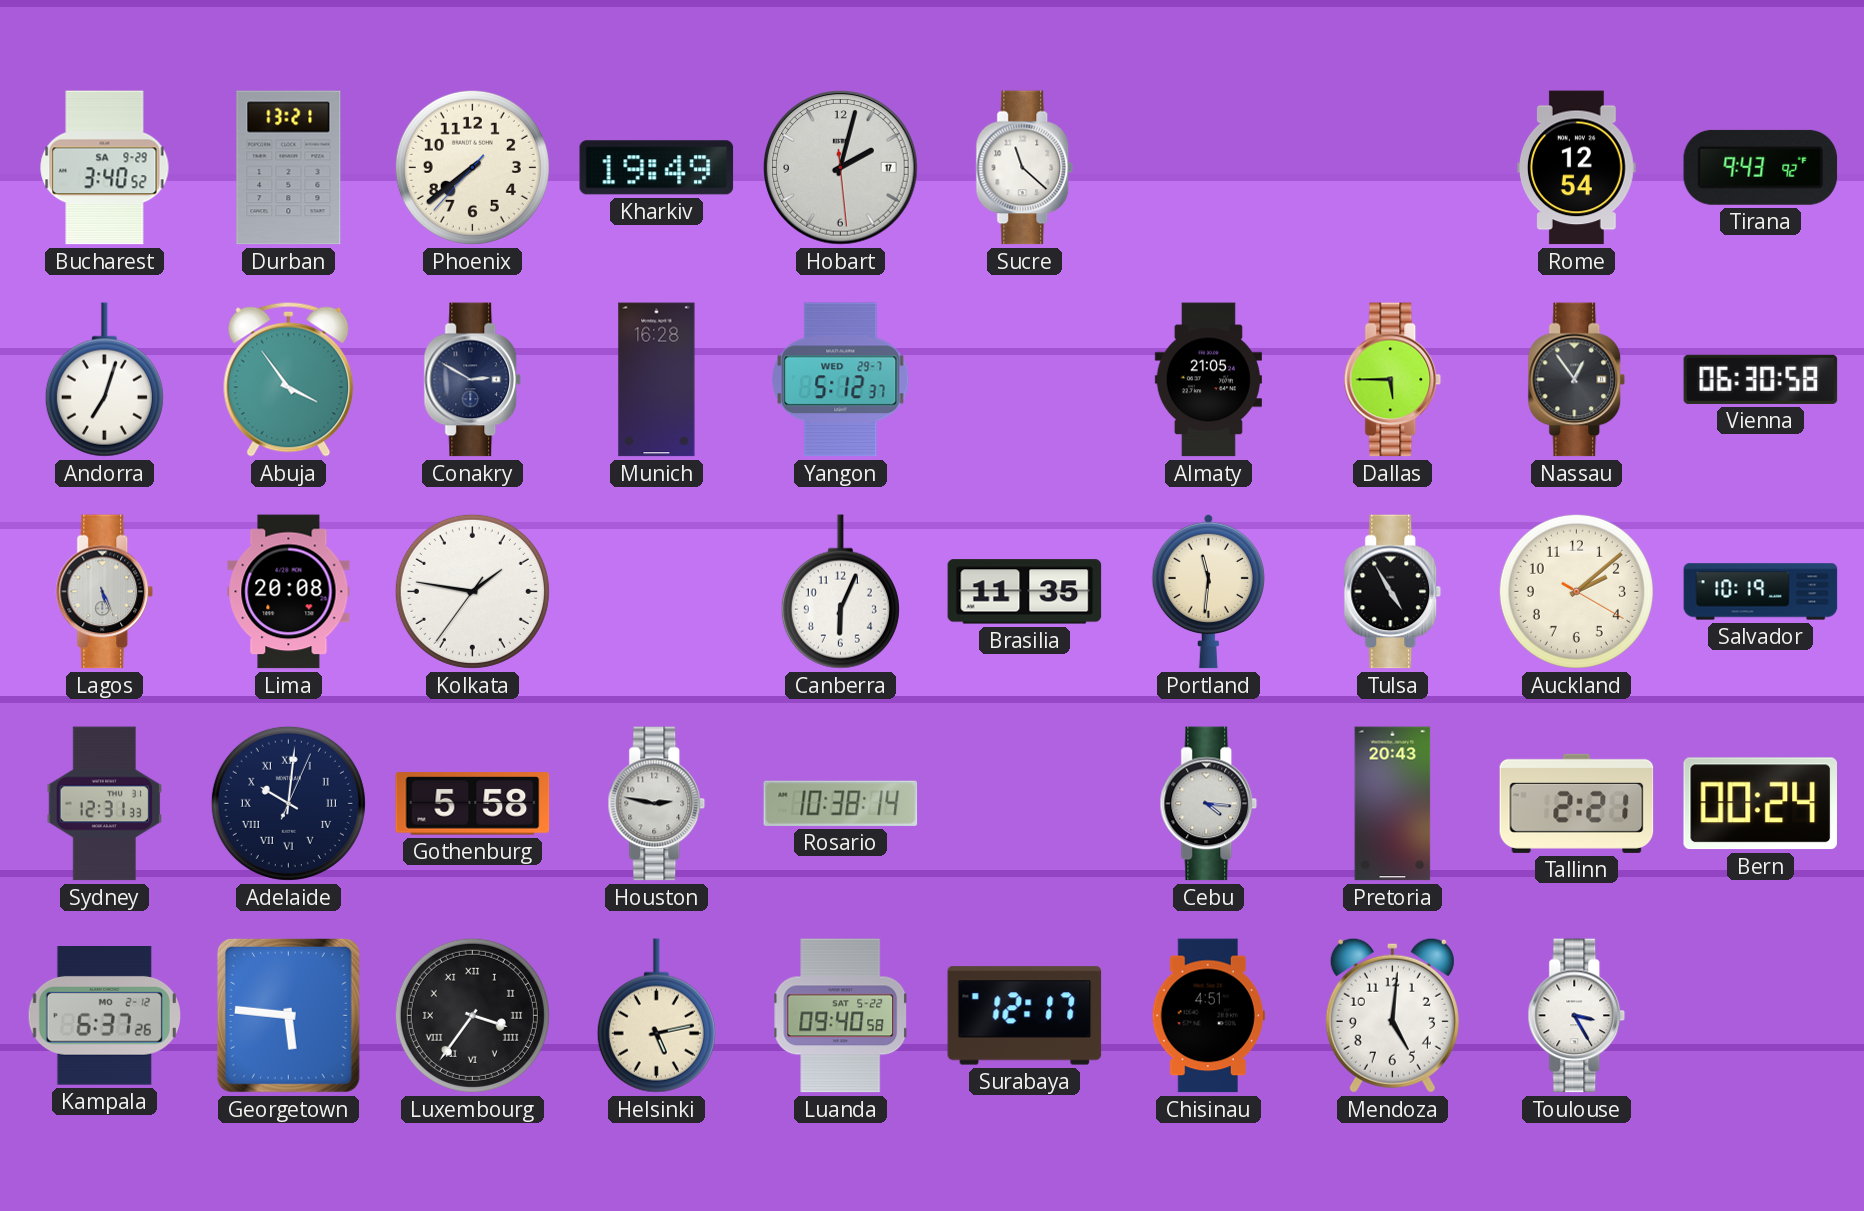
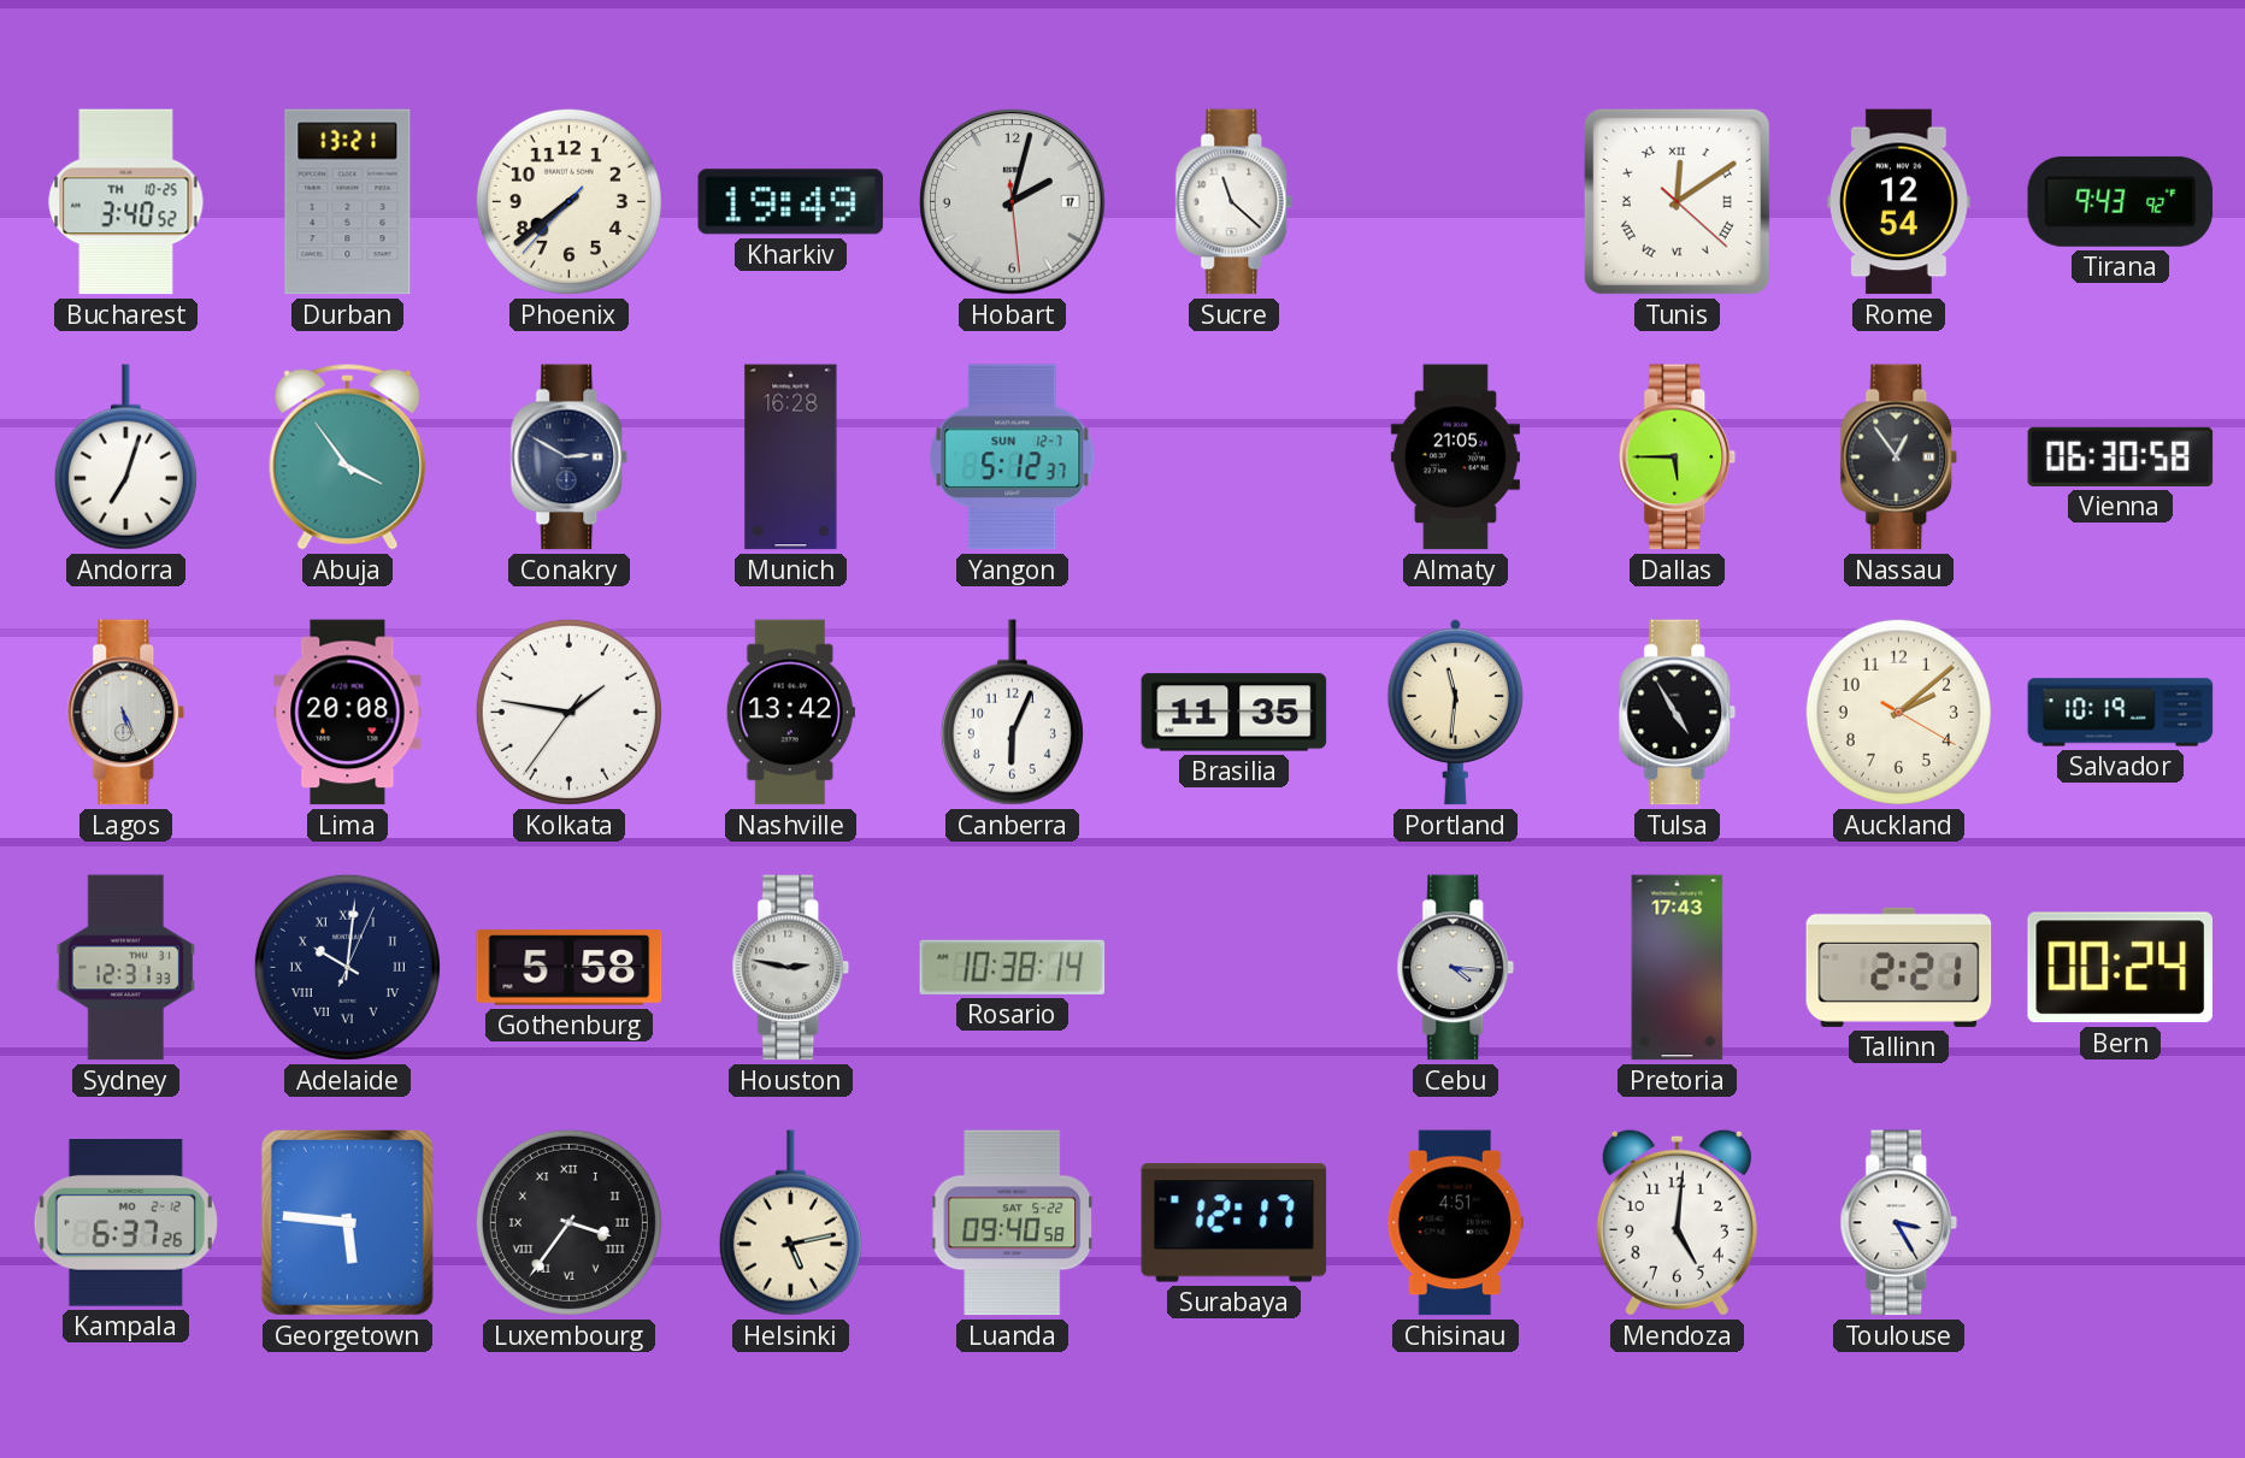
Bucharest date: SA 9-29 -> TH 10-25 (126, 202)
Tunis: none -> 12:09 (1677, 201)
Yangon date: WED 29-7 -> SUN 12-7 (1013, 458)
Nashville: none -> 13:42 (790, 713)
Pretoria: 20:43 -> 17:43 (1678, 968)
